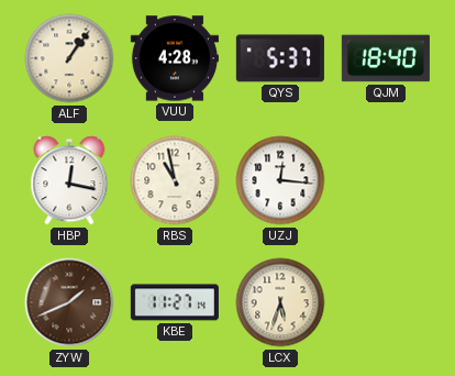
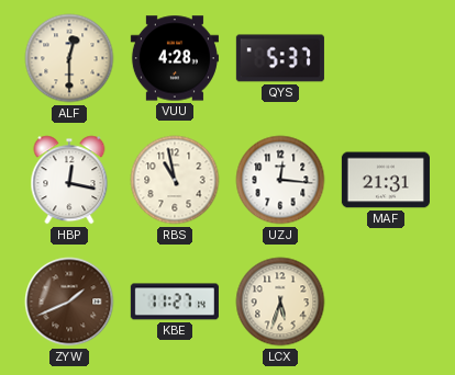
ALF: 1:06 -> 12:30 (69, 58)
QJM: 18:40 -> none (386, 58)
MAF: none -> 21:31 (386, 180)
